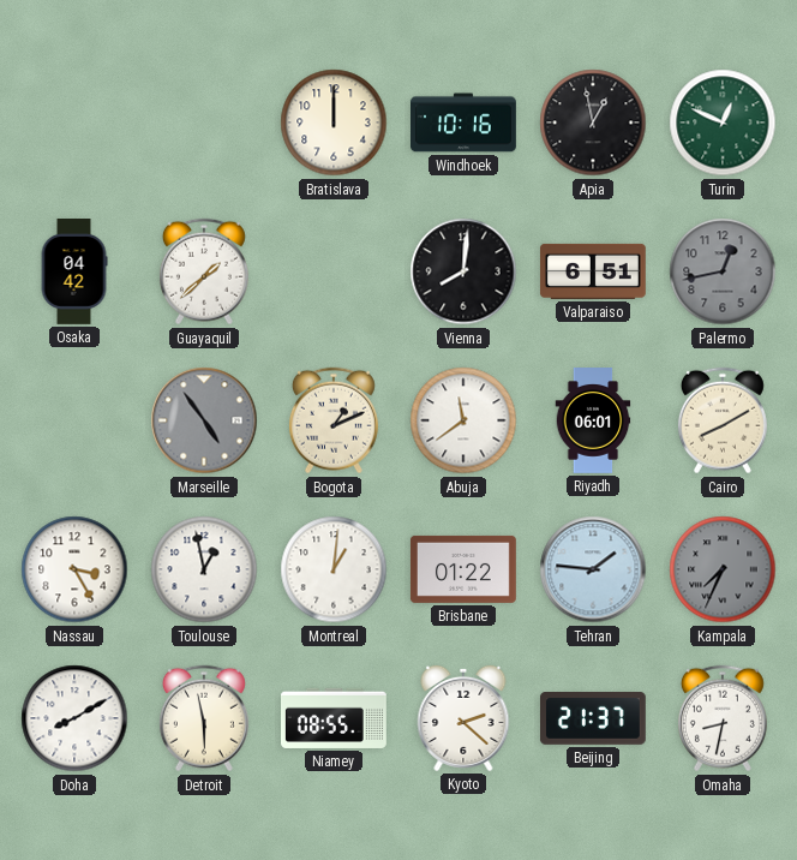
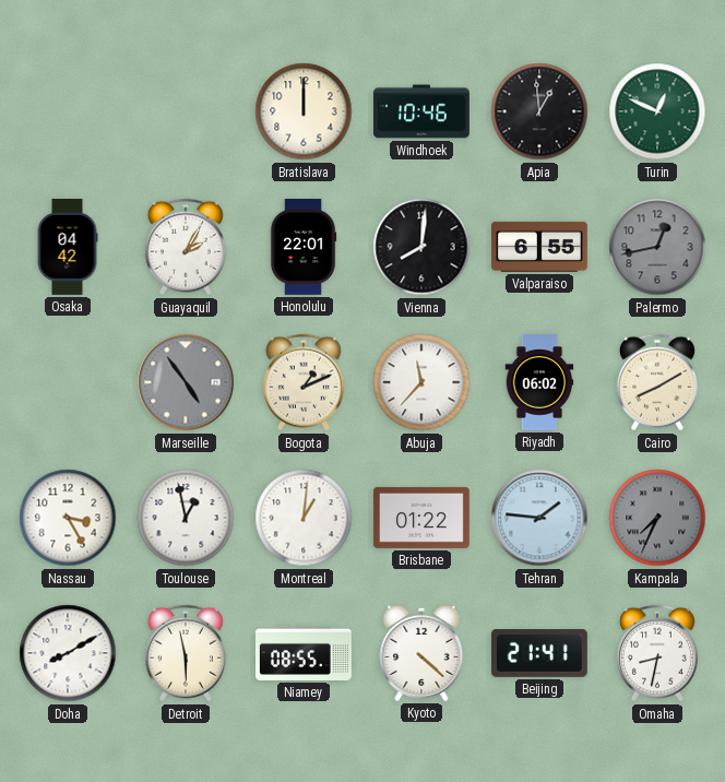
Windhoek: 10:16 -> 10:46 (423, 111)
Apia: 12:58 -> 12:59 (539, 111)
Guayaquil: 1:38 -> 2:05 (186, 247)
Honolulu: none -> 22:01 (304, 248)
Valparaiso: 6:51 -> 6:55 (539, 247)
Abuja: 11:39 -> 11:37 (421, 382)
Riyadh: 06:01 -> 06:02 (539, 383)
Kyoto: 2:22 -> 4:22 (421, 653)
Beijing: 21:37 -> 21:41 (539, 654)
